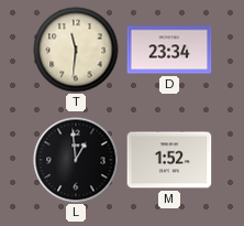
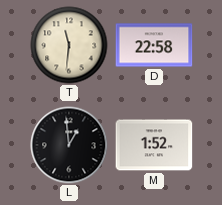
D: 23:34 -> 22:58 (154, 45)
